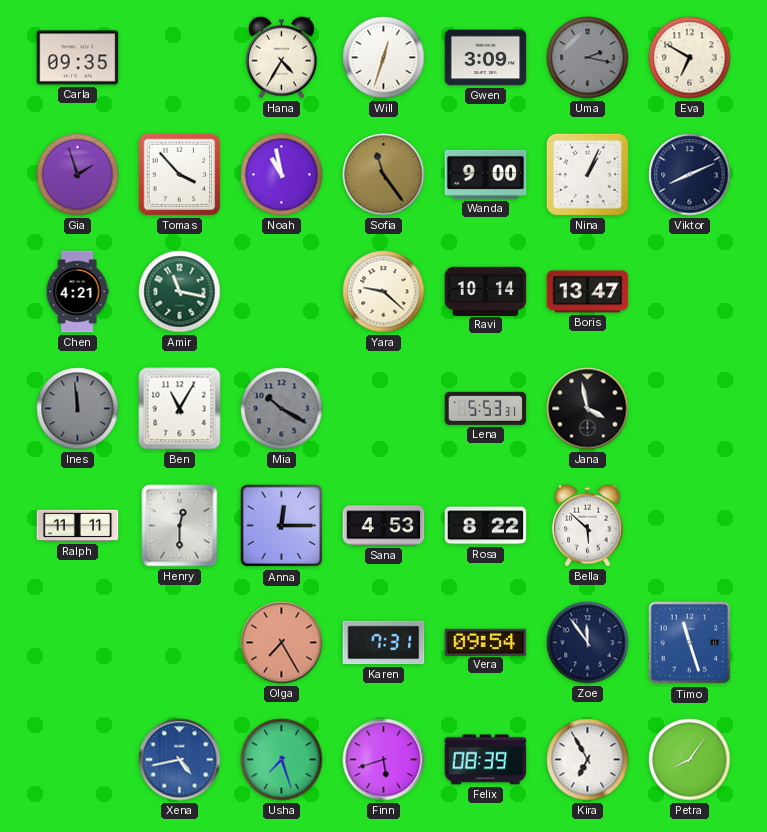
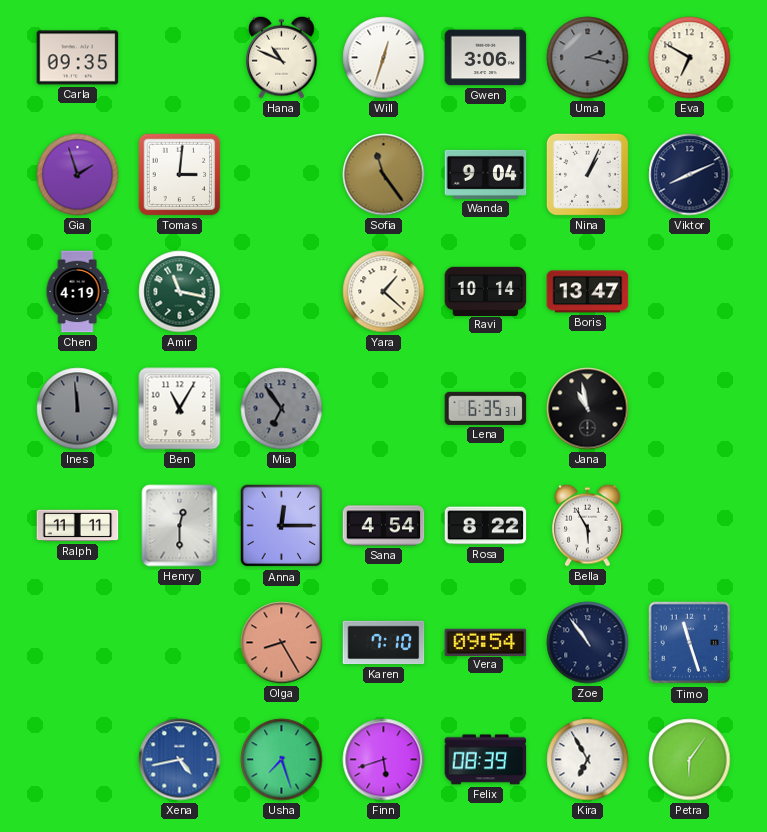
Hana: 4:35 -> 10:49 (282, 57)
Gwen: 3:09 -> 3:06 (486, 58)
Tomas: 3:53 -> 3:01 (180, 175)
Noah: 10:58 -> none (282, 175)
Wanda: 9:00 -> 9:04 (486, 174)
Chen: 4:21 -> 4:19 (77, 292)
Yara: 9:22 -> 1:22 (384, 292)
Mia: 10:20 -> 6:54 (282, 409)
Lena: 5:53 -> 6:35 (486, 408)
Jana: 3:58 -> 10:58 (588, 409)
Sana: 4:53 -> 4:54 (384, 526)
Bella: 5:52 -> 5:55 (588, 525)
Olga: 7:25 -> 8:25 (282, 643)
Karen: 7:31 -> 7:10 (384, 643)
Zoe: 11:54 -> 10:54 (588, 643)
Petra: 8:06 -> 6:06 (690, 760)
